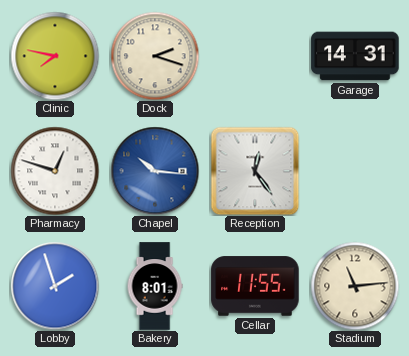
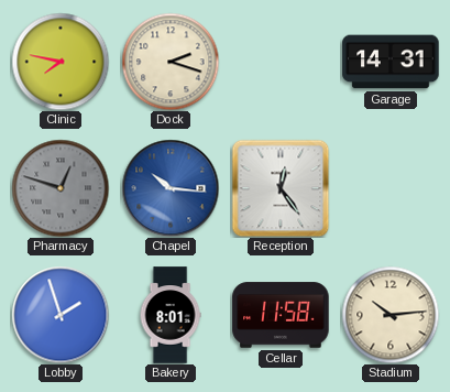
Pharmacy dial: white -> grey (61, 188)
Cellar: 11:55 -> 11:58 (281, 315)
Stadium: 11:14 -> 10:14 (391, 315)
